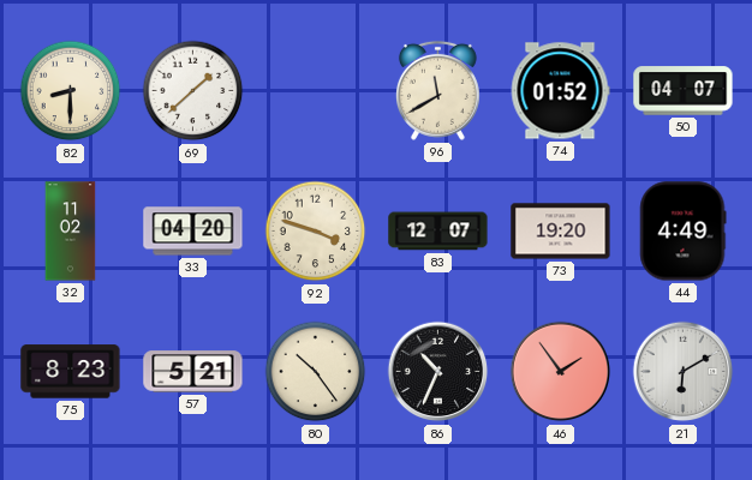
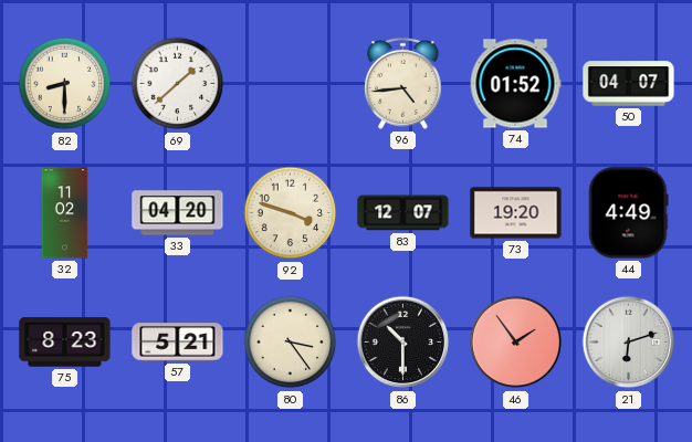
96: 11:40 -> 4:44 (402, 83)
80: 10:24 -> 3:24 (291, 343)
86: 10:34 -> 10:30 (403, 343)
21: 6:10 -> 6:12 (629, 343)
